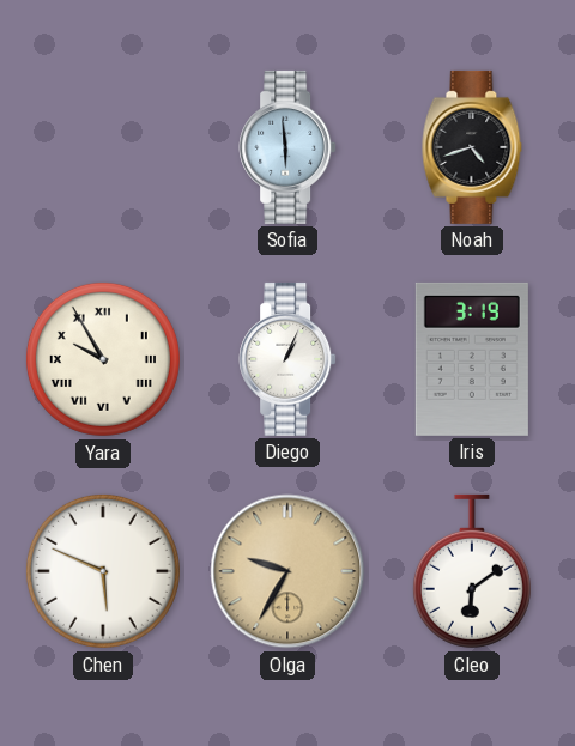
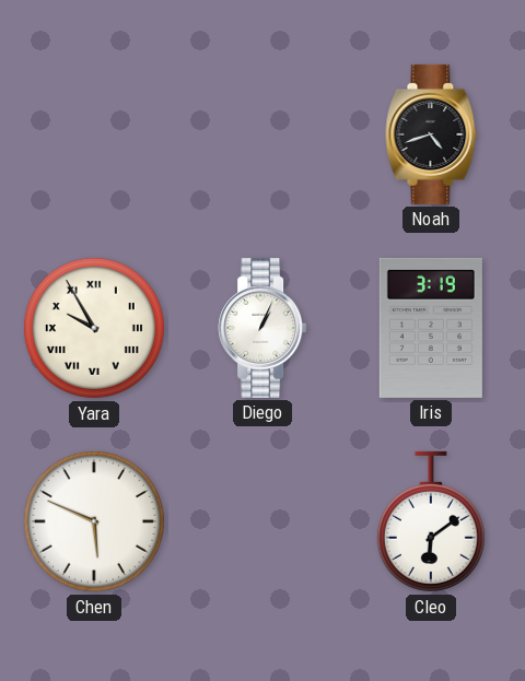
Sofia: 5:59 -> none (287, 147)
Olga: 9:35 -> none (287, 571)
